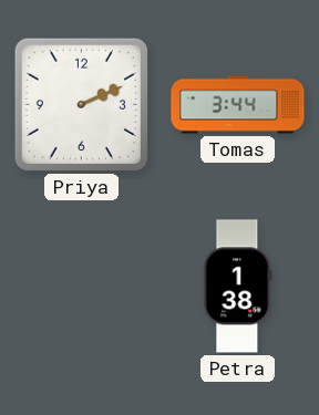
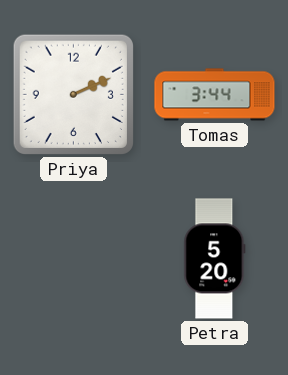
Petra: 1:38 -> 5:20 (215, 259)
